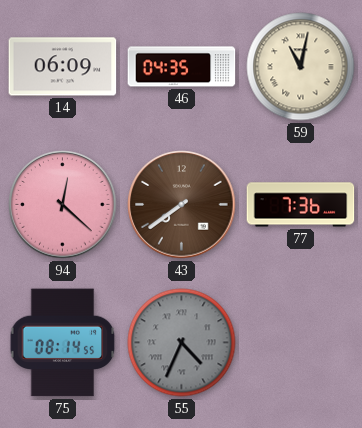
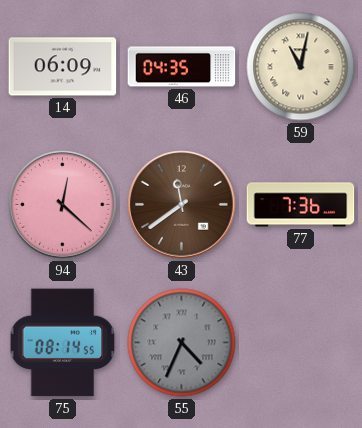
43: 7:39 -> 11:39 (182, 205)
